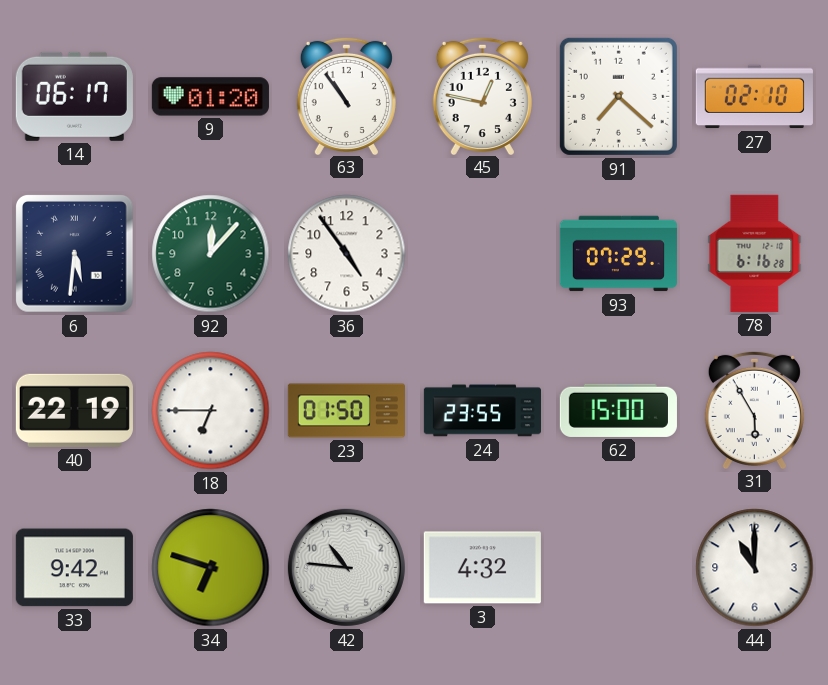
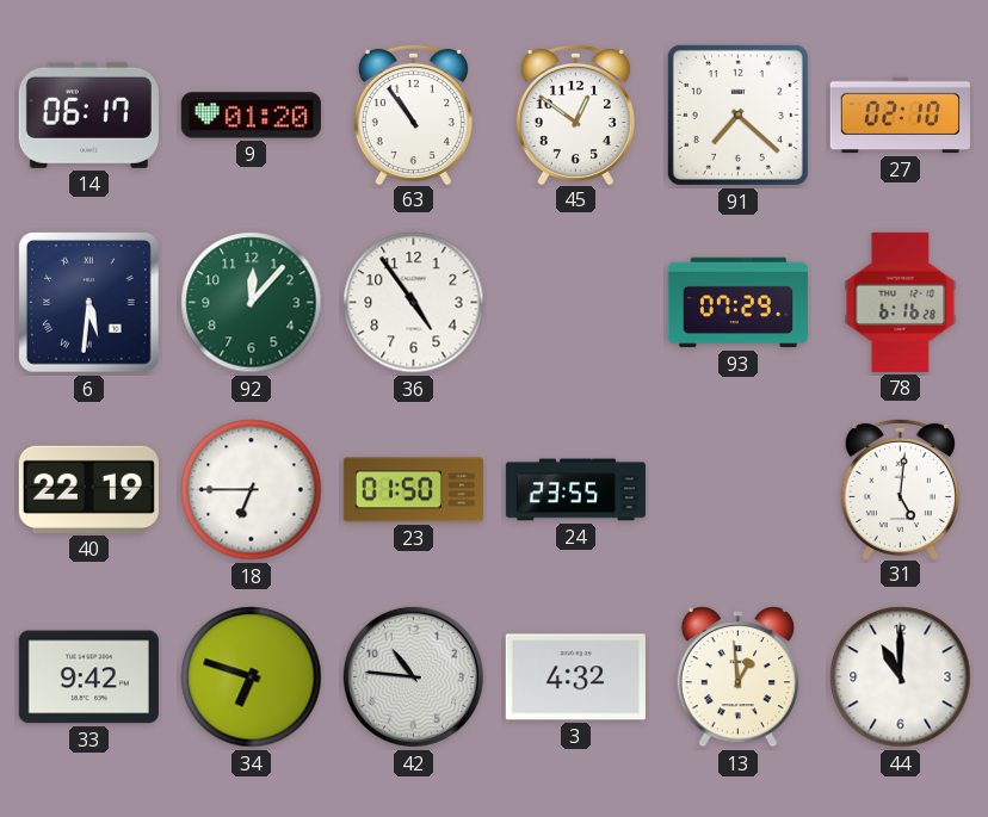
45: 12:47 -> 12:51 (575, 113)
62: 15:00 -> none (618, 410)
31: 5:55 -> 5:01 (900, 488)
13: none -> 12:59 (737, 677)
